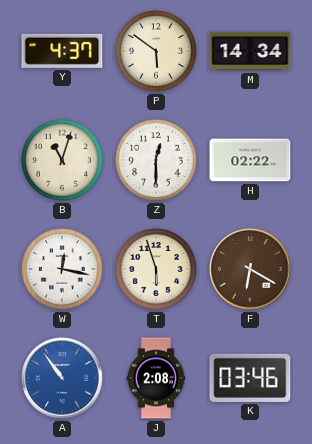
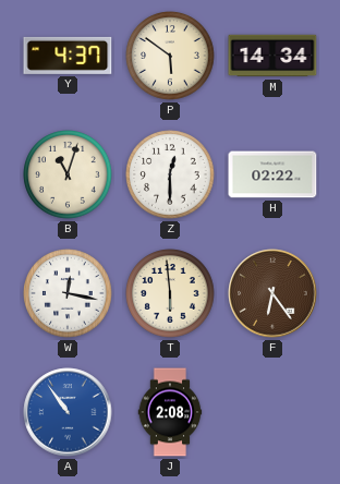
T: 5:57 -> 5:59 (170, 293)
F: 6:20 -> 6:24 (272, 293)
K: 03:46 -> none (250, 378)
